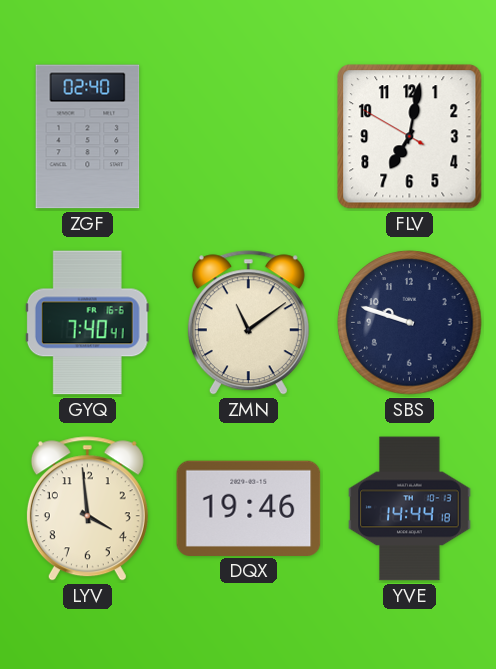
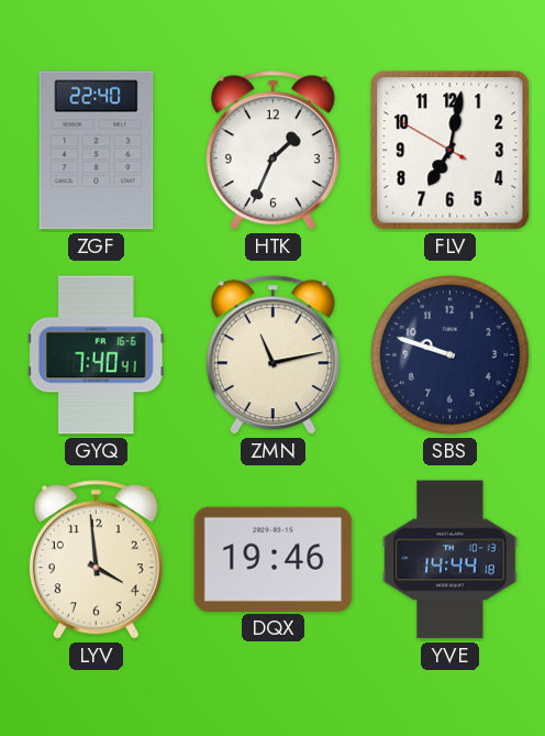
ZGF: 02:40 -> 22:40 (97, 151)
HTK: none -> 1:34 (272, 151)
ZMN: 11:09 -> 11:13 (272, 355)
